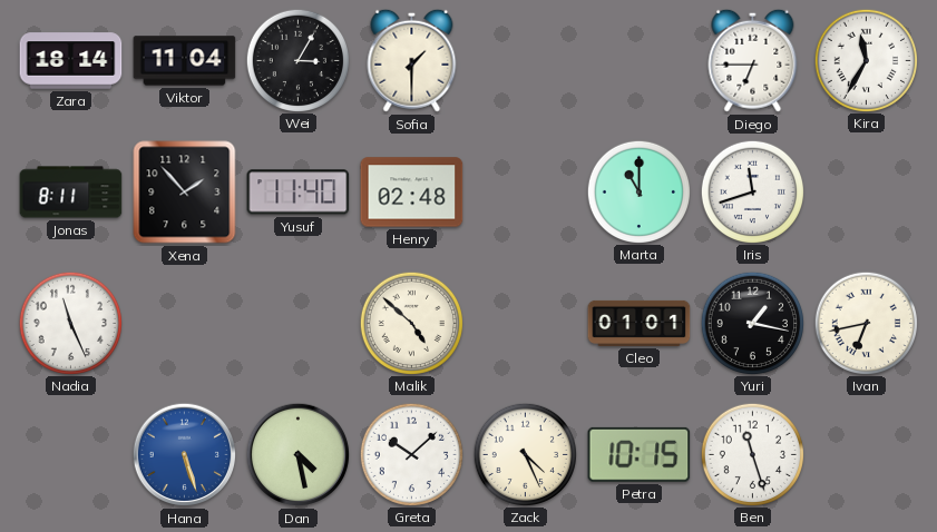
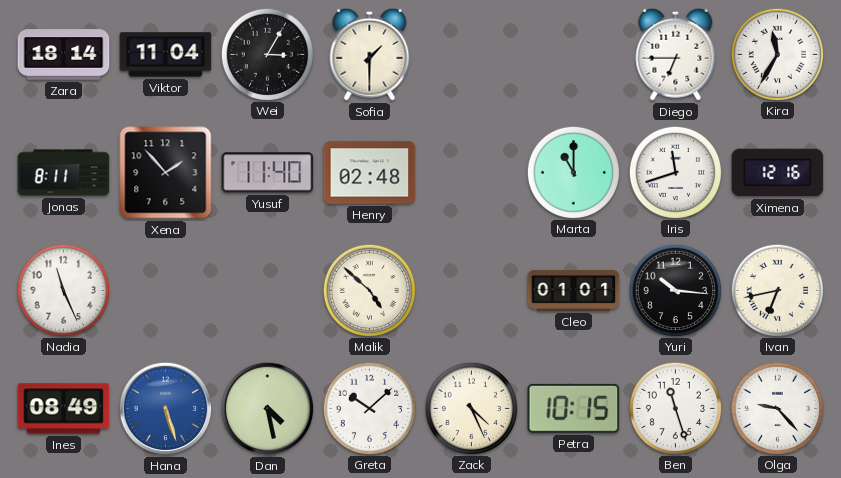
Ximena: none -> 12:16 (778, 173)
Yuri: 1:17 -> 10:16 (675, 290)
Ines: none -> 08:49 (64, 409)
Olga: none -> 9:23 (777, 408)
